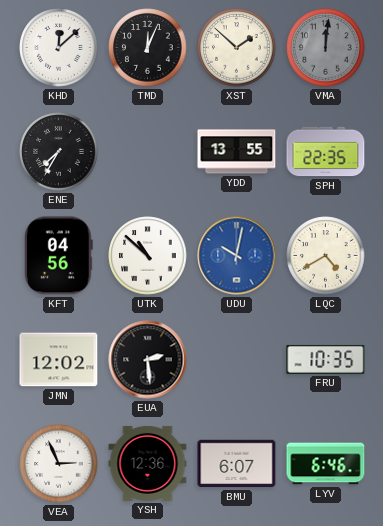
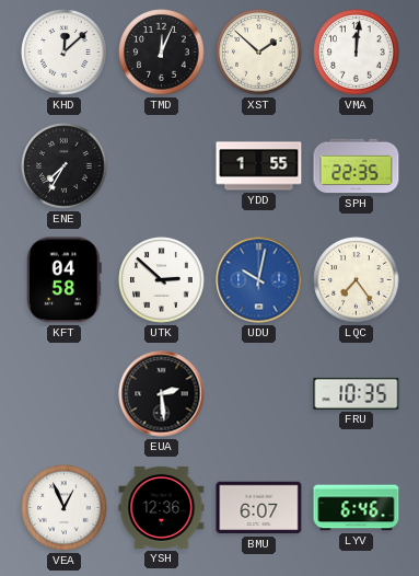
VMA dial: grey -> white (357, 53)
YDD: 13:55 -> 1:55 (259, 166)
KFT: 04:56 -> 04:58 (65, 280)
UTK: 10:52 -> 2:52 (162, 280)
LQC: 4:40 -> 7:24 (357, 280)
JMN: 12:02 -> none (59, 360)
VEA: 2:56 -> 12:56 (65, 508)
